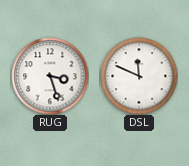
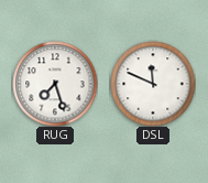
RUG: 3:27 -> 7:27 (55, 84)
